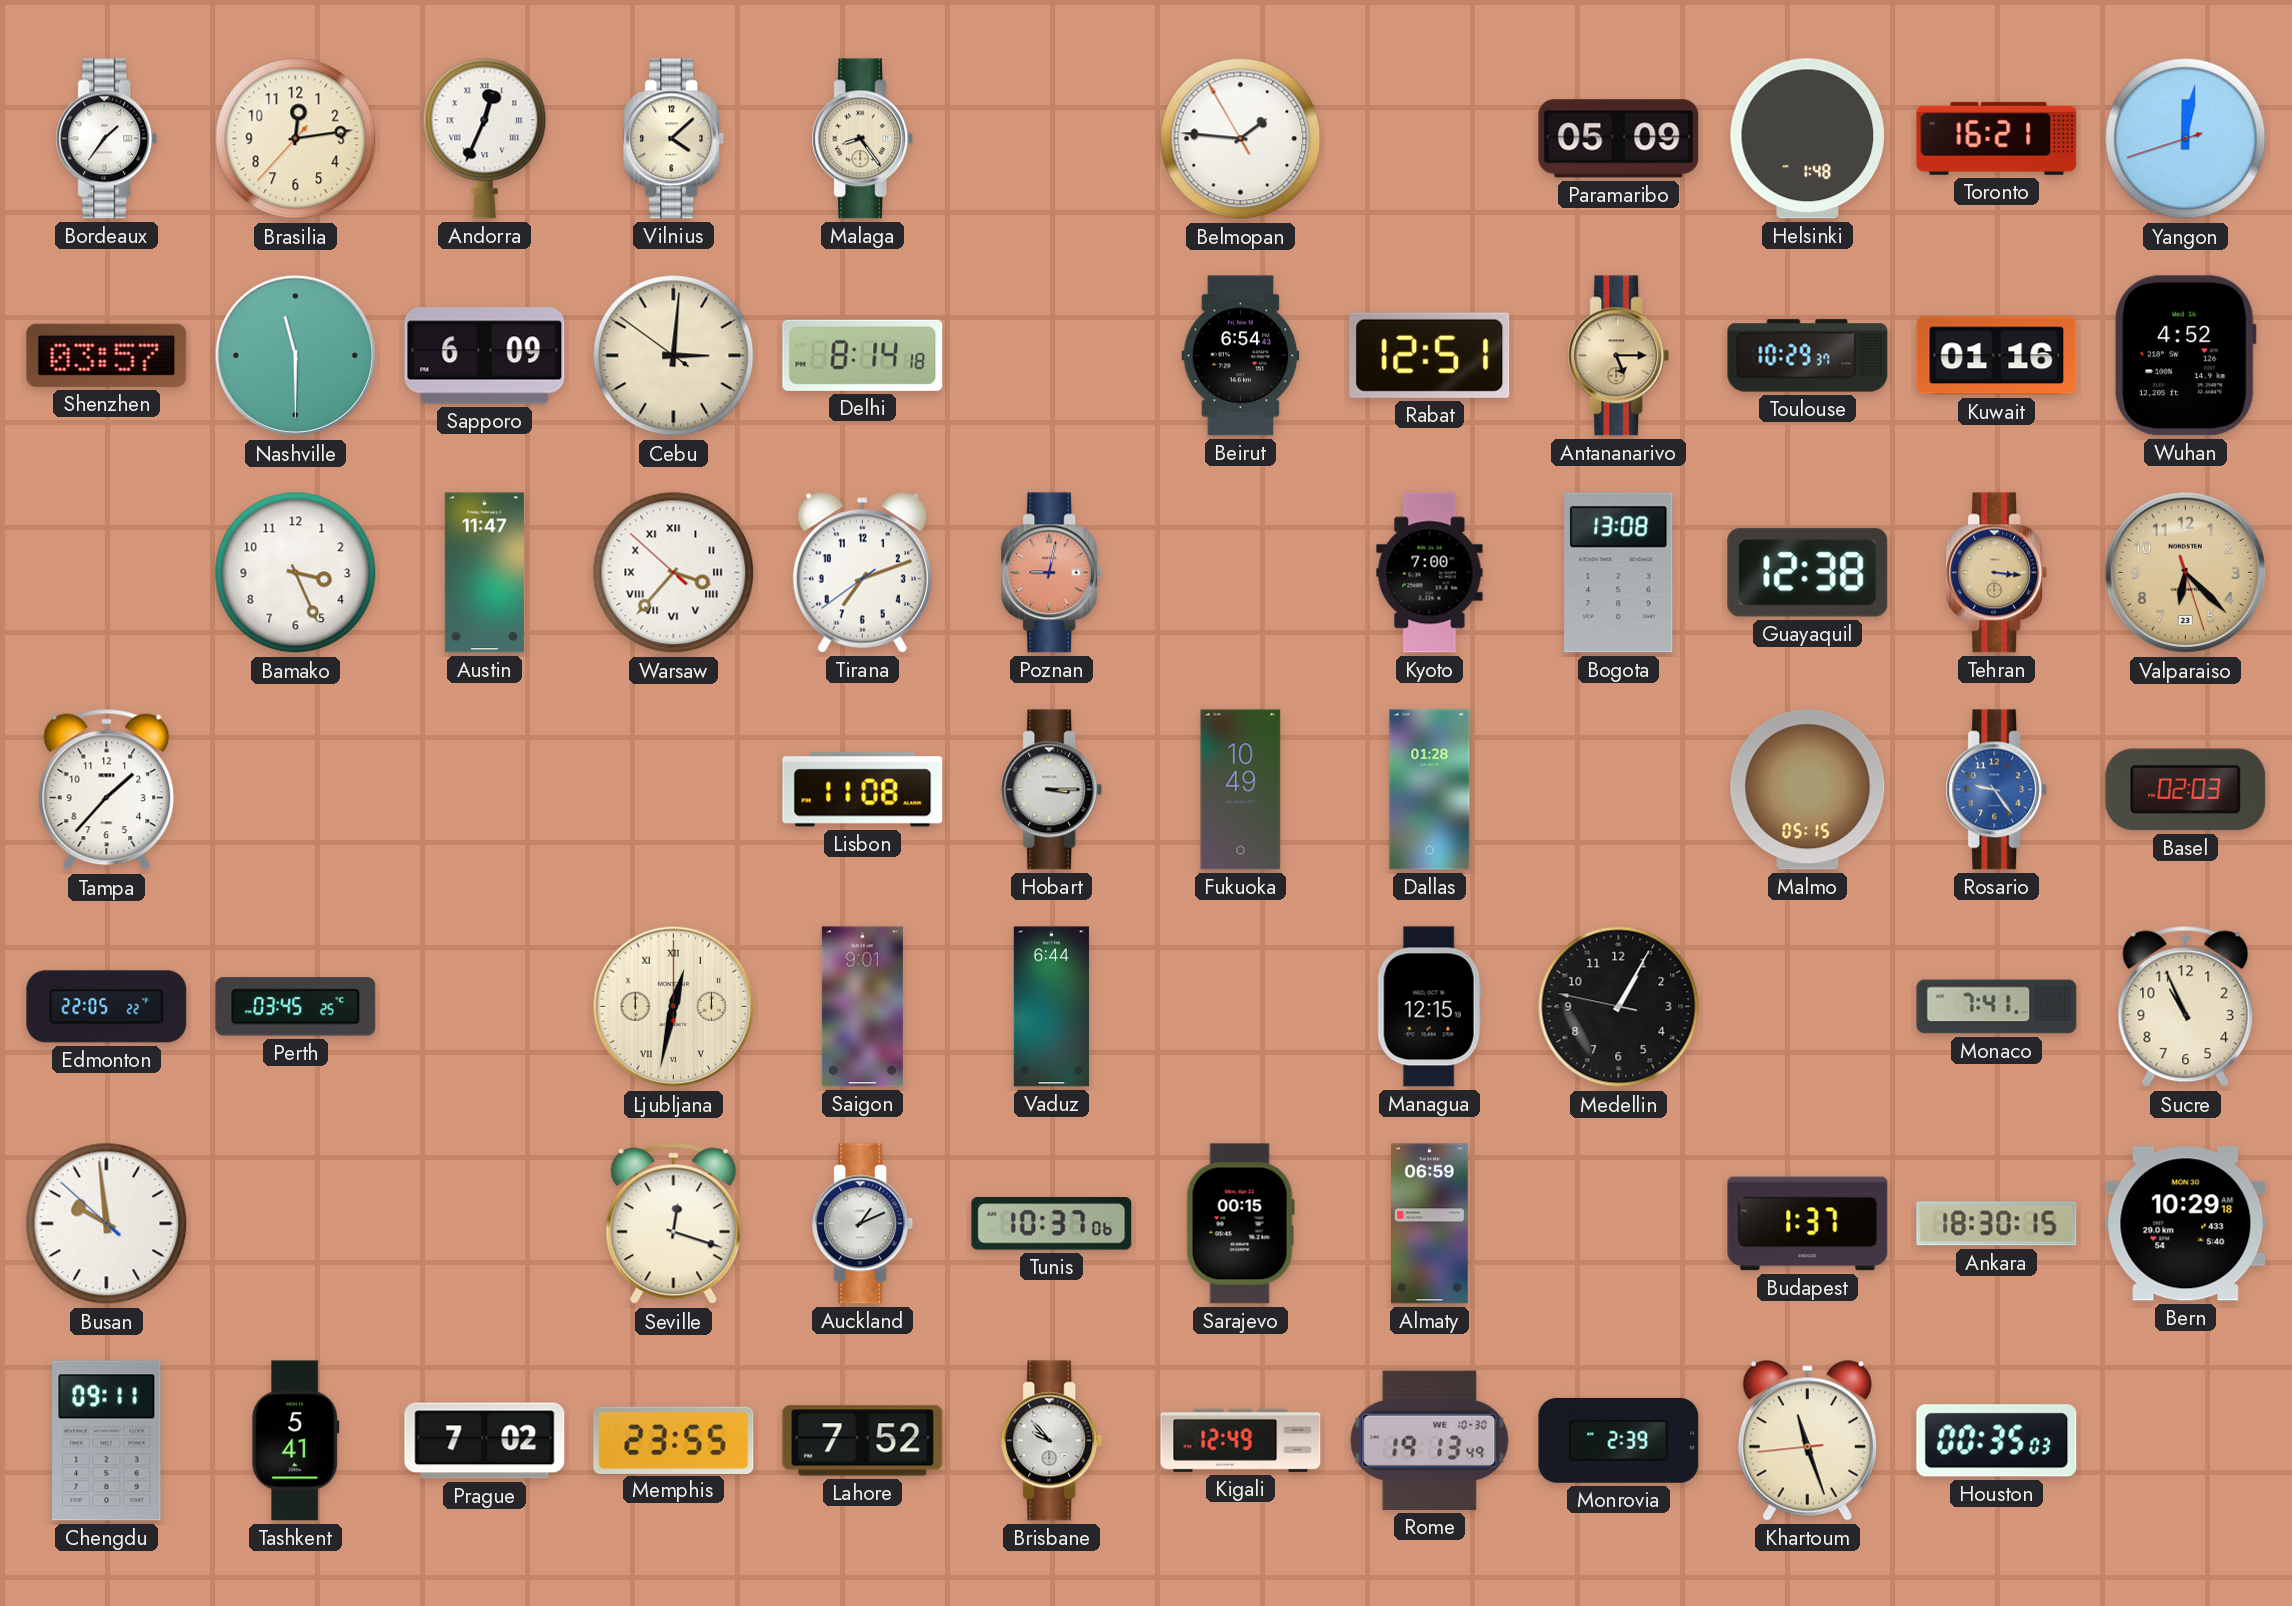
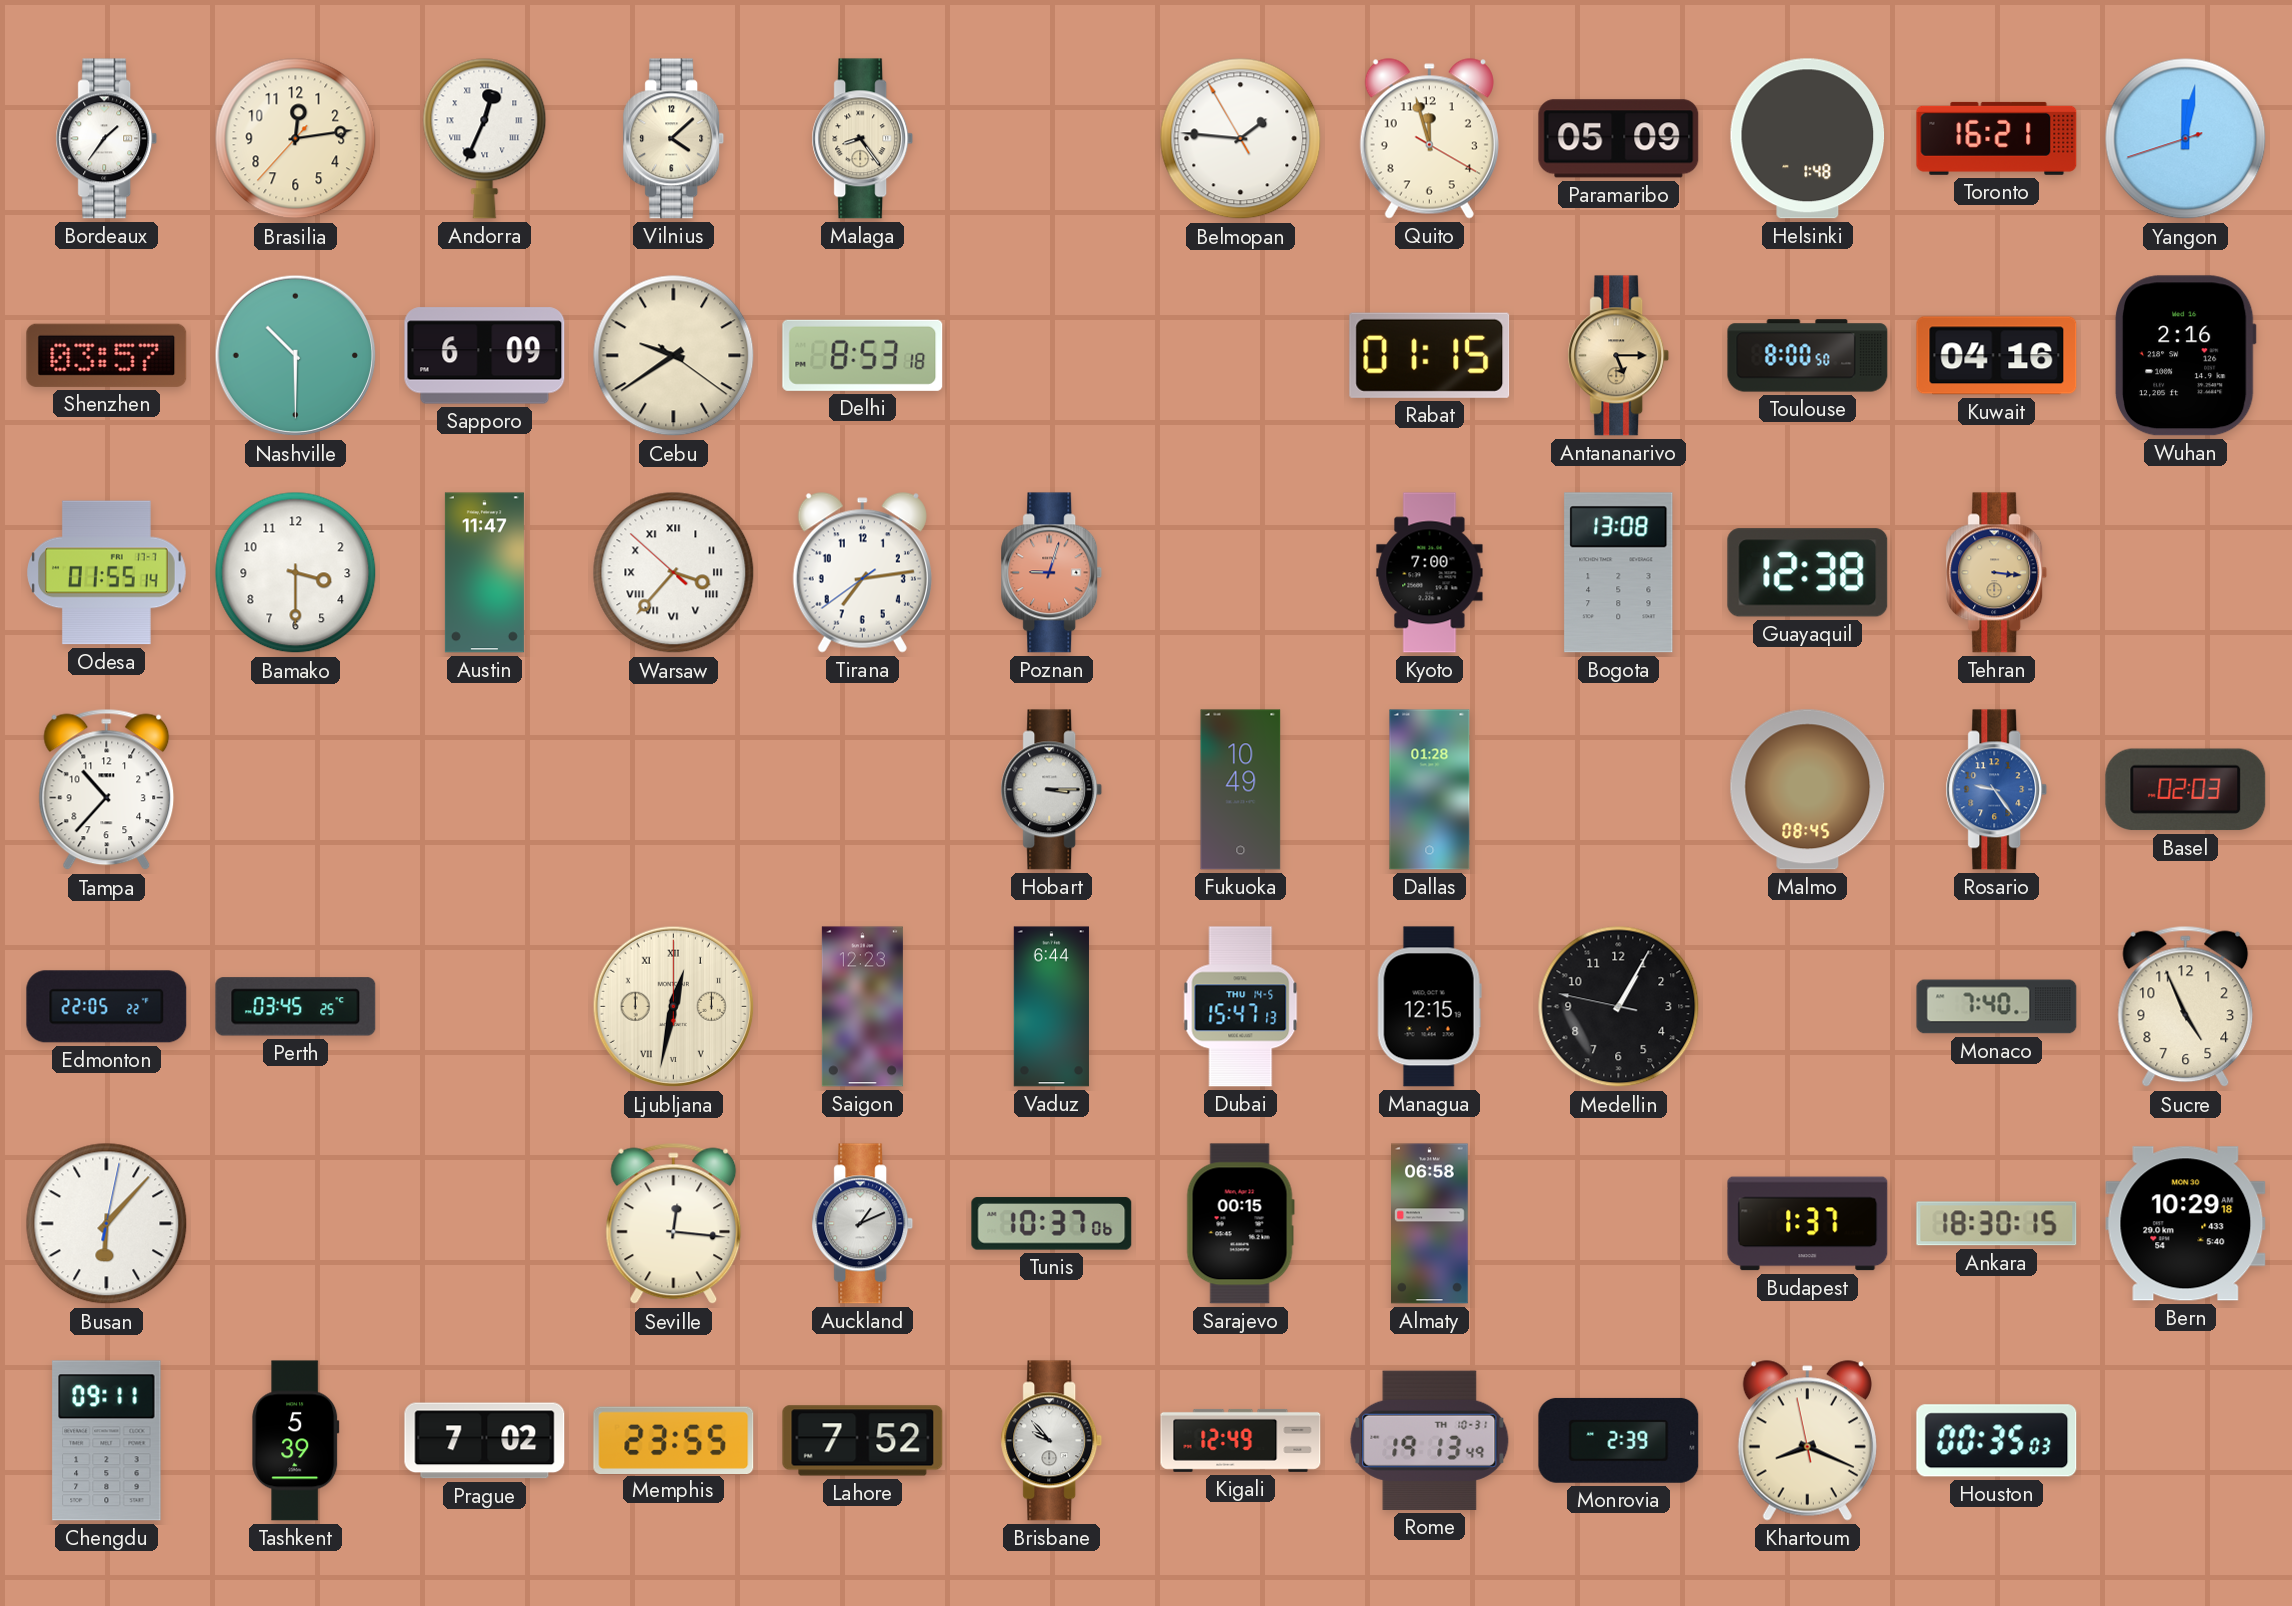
Quito: none -> 11:57 (1429, 139)
Nashville: 11:30 -> 10:30 (296, 356)
Cebu: 3:00 -> 9:39 (674, 356)
Delhi: 8:14 -> 8:53 (863, 355)
Beirut: 6:54 -> none (1241, 356)
Rabat: 12:51 -> 01:15 (1430, 355)
Toulouse: 10:29 -> 8:00 (1808, 356)
Kuwait: 01:16 -> 04:16 (1997, 356)
Wuhan: 4:52 -> 2:16 (2185, 356)
Odesa: none -> 01:55 (107, 573)
Bamako: 3:26 -> 3:30 (296, 573)
Tirana: 7:11 -> 7:13 (862, 573)
Poznan: 9:02 -> 9:03 (1052, 573)
Valparaiso: 6:22 -> none (2186, 573)
Tampa: 1:37 -> 10:37 (107, 790)
Lisbon: 11:08 -> none (863, 790)
Malmo: 05:15 -> 08:45 (1808, 790)
Saigon: 9:01 -> 12:23 (862, 1007)
Dubai: none -> 15:47 (1241, 1007)
Monaco: 7:41 -> 7:40 (1997, 1007)
Sucre: 10:56 -> 4:56 (2186, 1007)
Busan: 9:58 -> 6:07 (107, 1224)
Seville: 12:18 -> 12:16 (674, 1224)
Almaty: 06:59 -> 06:58 (1430, 1224)
Tashkent: 5:41 -> 5:39 (296, 1441)
Rome date: WE 10-30 -> TH 10-31 (1430, 1440)
Khartoum: 11:26 -> 8:18 (1807, 1441)
